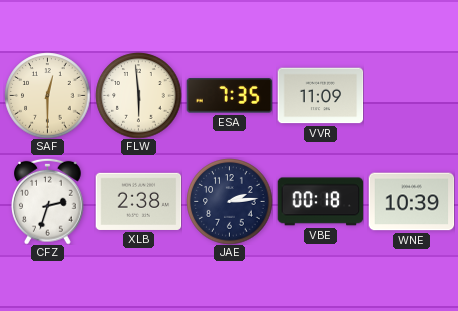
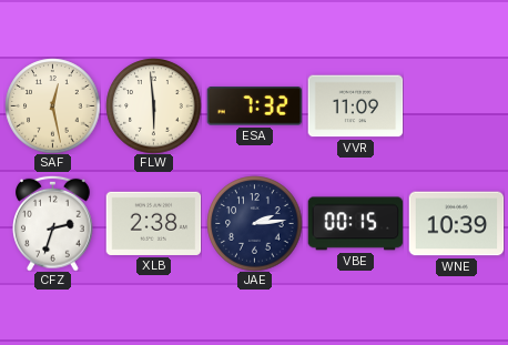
SAF: 12:30 -> 12:28 (52, 105)
ESA: 7:35 -> 7:32 (254, 106)
VBE: 00:18 -> 00:15 (355, 224)
